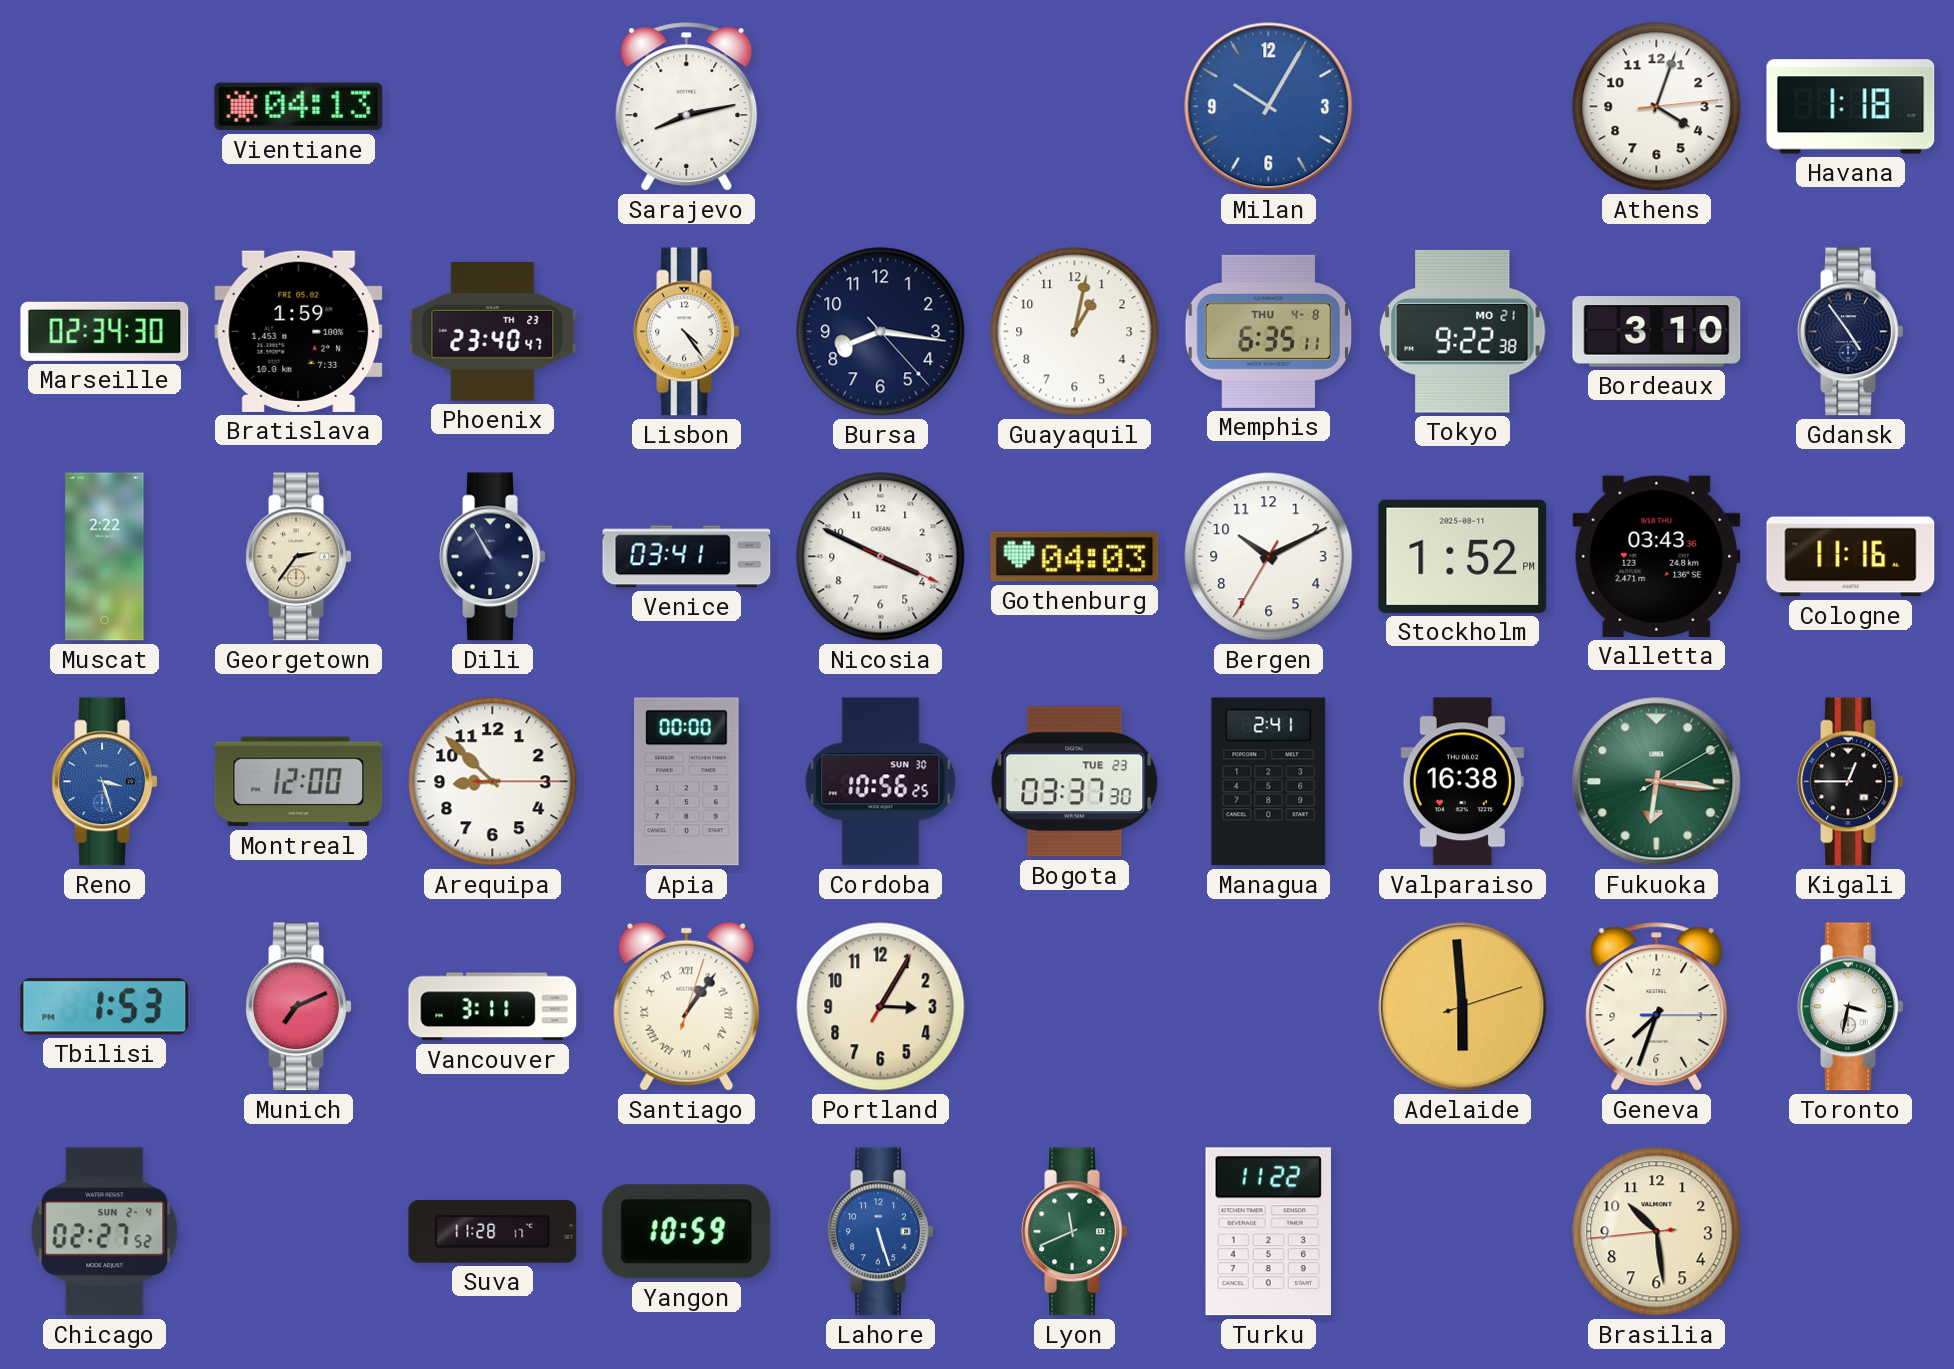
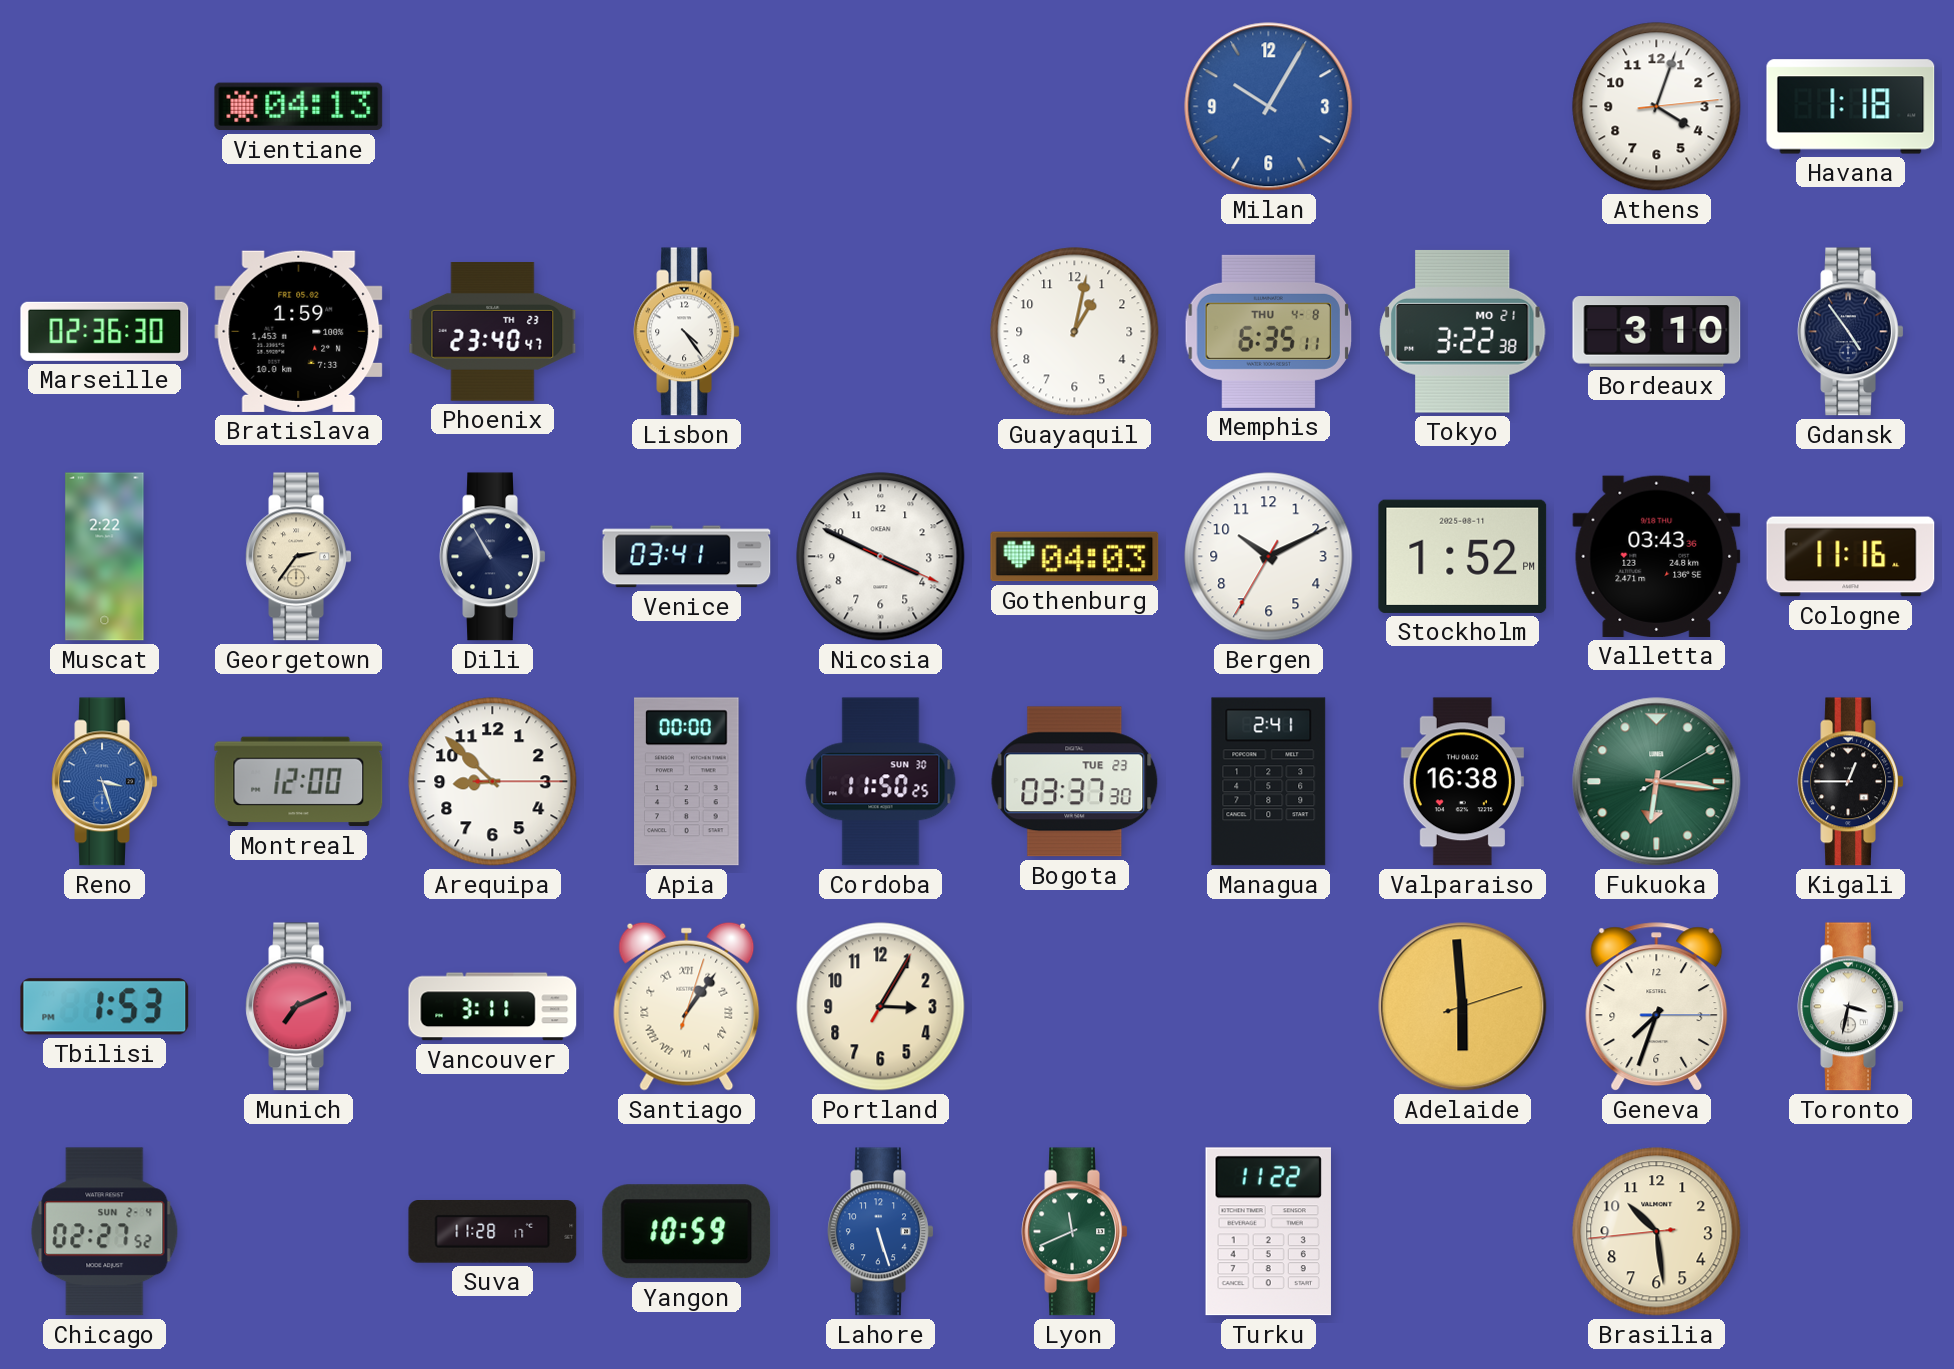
Sarajevo: 8:13 -> none (687, 107)
Marseille: 02:34 -> 02:36 (105, 331)
Bursa: 8:16 -> none (881, 332)
Tokyo: 9:22 -> 3:22 (1463, 331)
Cordoba: 10:56 -> 11:50 (881, 782)
